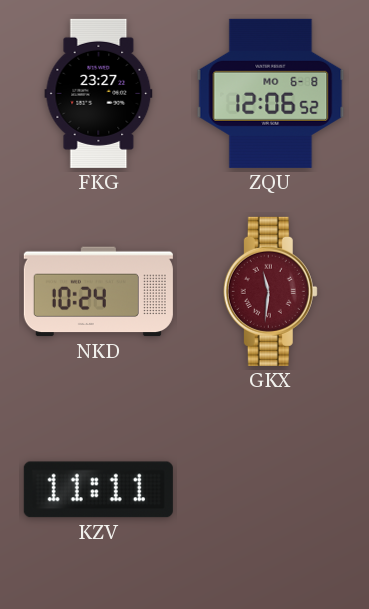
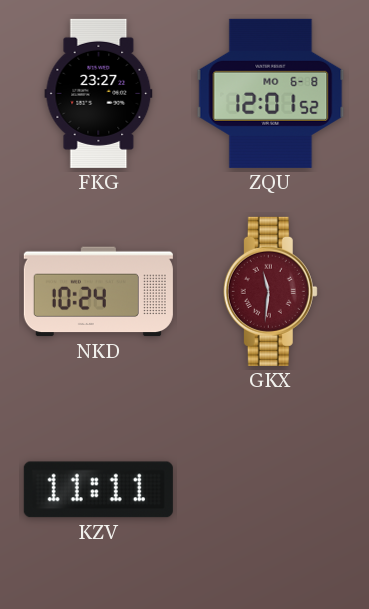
ZQU: 12:06 -> 12:01 (271, 93)
